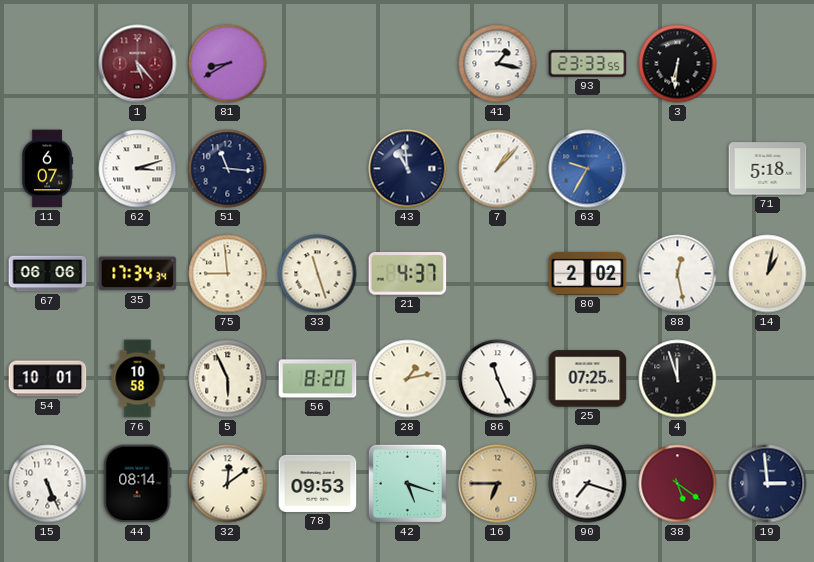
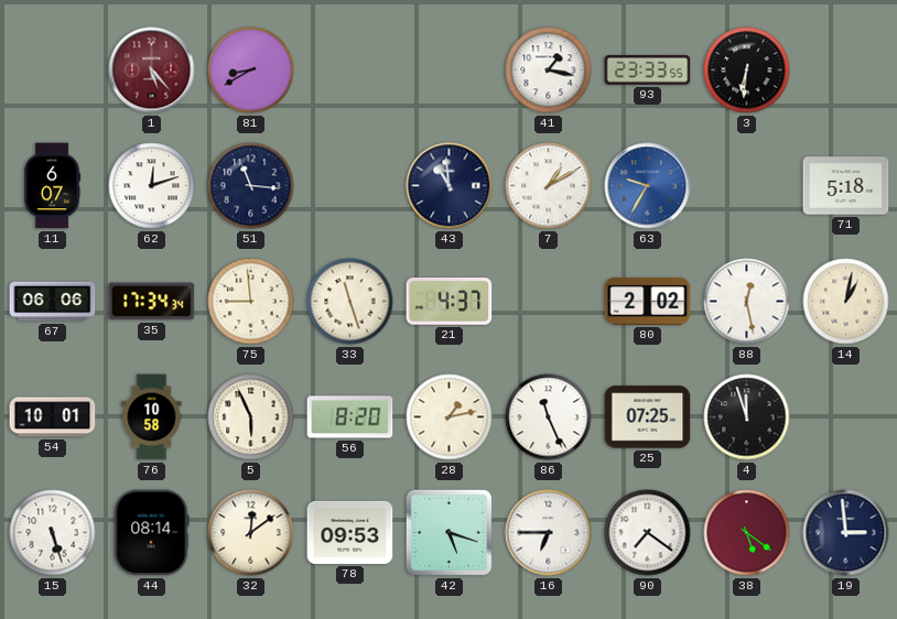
62: 3:12 -> 12:12 (152, 186)
7: 1:07 -> 1:10 (549, 186)
15: 5:26 -> 5:27 (53, 533)
16 dial: champagne -> white (549, 533)
90: 7:18 -> 7:21 (648, 533)
